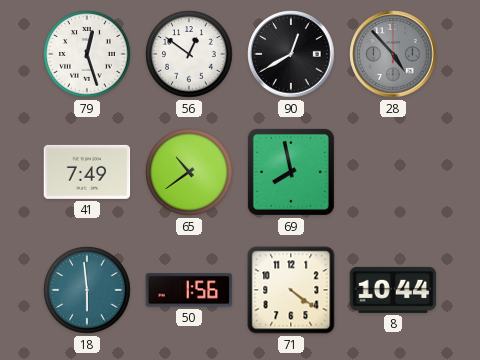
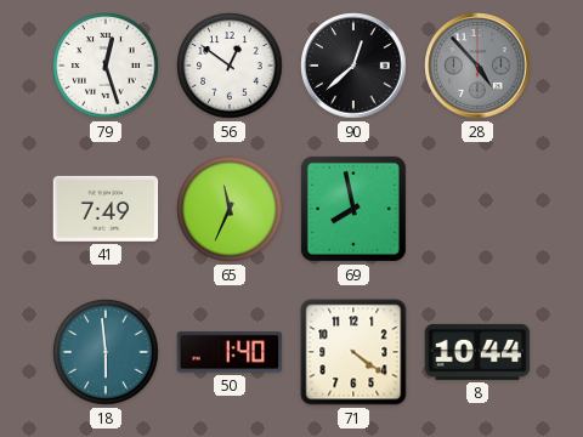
90: 12:40 -> 12:38 (353, 66)
65: 10:39 -> 11:34 (230, 209)
50: 1:56 -> 1:40 (230, 352)
